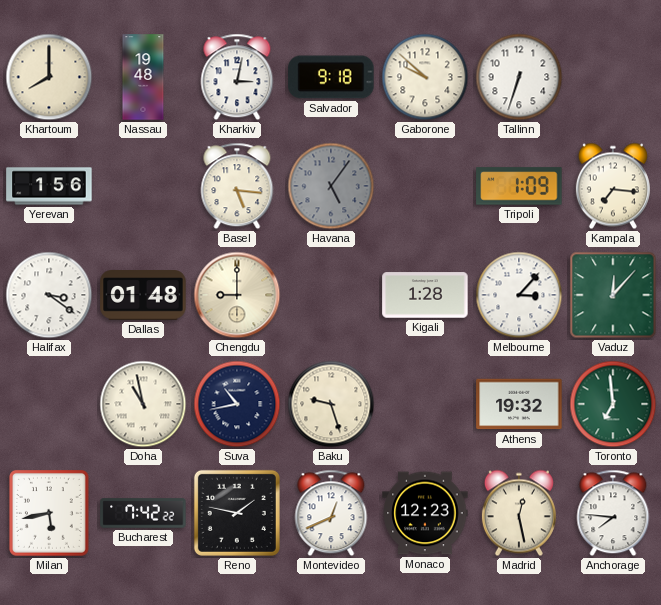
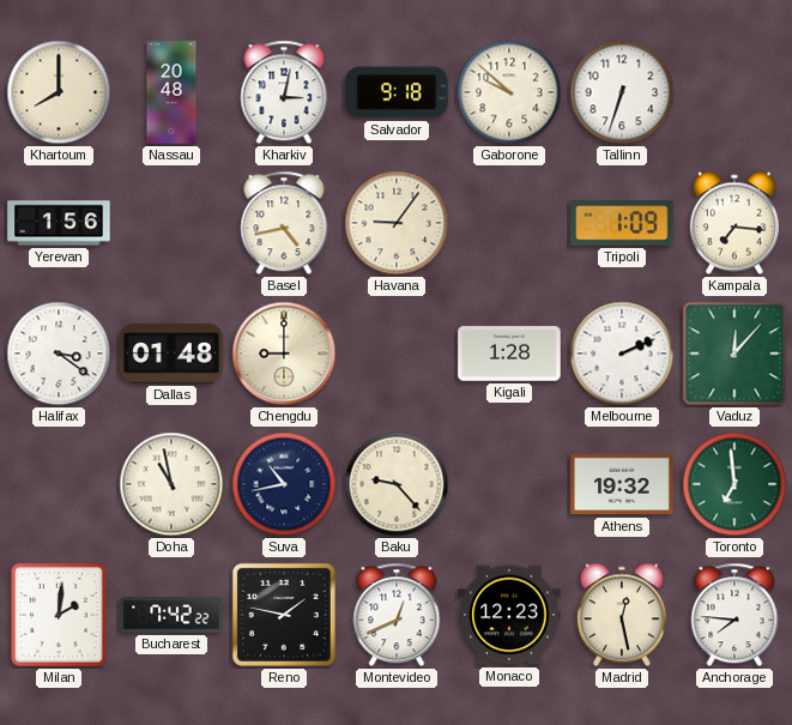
Nassau: 19:48 -> 20:48 (171, 92)
Basel: 5:16 -> 4:43 (284, 223)
Havana: 5:06 -> 9:06 (397, 223)
Havana dial: grey -> cream (397, 223)
Melbourne: 3:07 -> 2:11 (622, 354)
Baku: 9:27 -> 9:23 (397, 484)
Milan: 5:43 -> 2:01 (59, 615)
